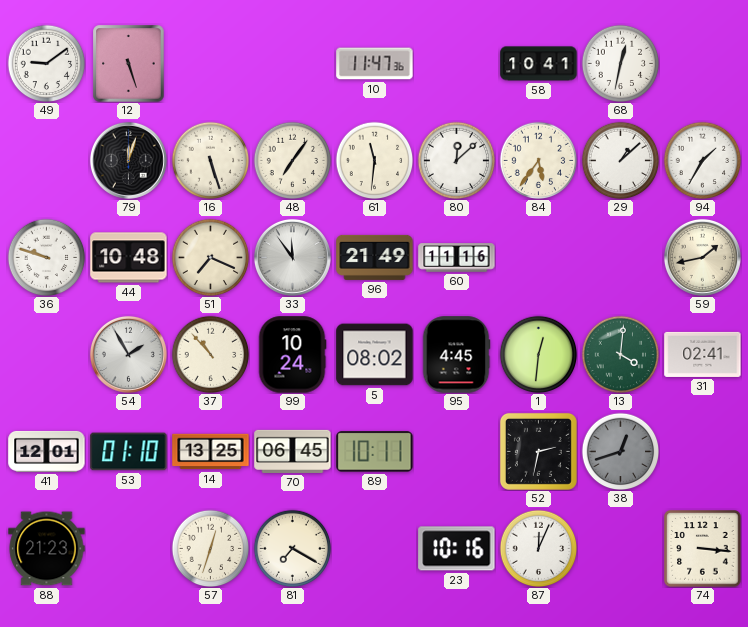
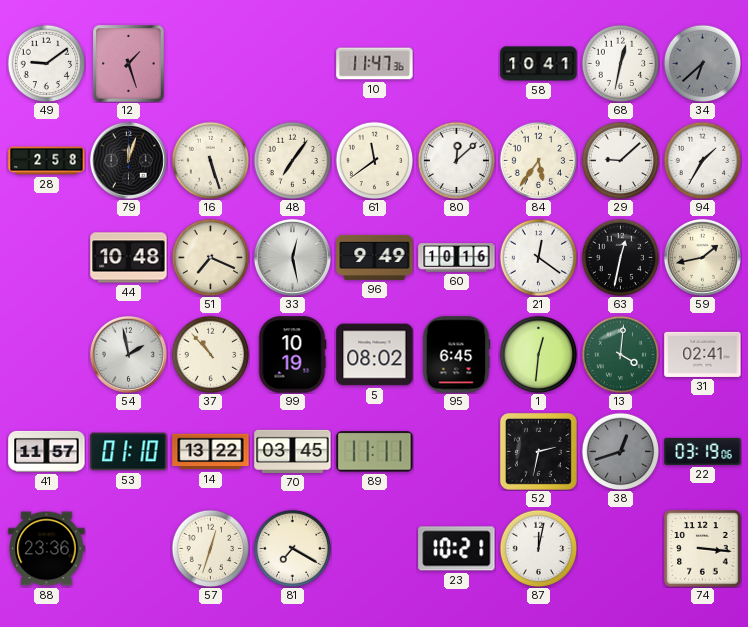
12: 5:27 -> 1:27 (129, 64)
34: none -> 6:38 (702, 63)
28: none -> 2:58 (47, 161)
61: 11:31 -> 11:39 (374, 160)
29: 1:08 -> 9:08 (620, 160)
36: 9:48 -> none (46, 257)
33: 11:54 -> 12:28 (292, 257)
96: 21:49 -> 9:49 (375, 257)
60: 11:16 -> 10:16 (457, 258)
21: none -> 12:21 (538, 257)
63: none -> 12:32 (620, 257)
54: 1:55 -> 1:58 (128, 354)
99: 10:24 -> 10:19 (292, 355)
95: 4:45 -> 6:45 (456, 355)
41: 12:01 -> 11:57 (47, 451)
14: 13:25 -> 13:22 (211, 452)
70: 06:45 -> 03:45 (293, 451)
89: 10:11 -> 11:11 (375, 452)
22: none -> 03:19 (703, 451)
88: 21:23 -> 23:36 (47, 549)
23: 10:16 -> 10:21 (457, 549)
87: 12:04 -> 12:02 (538, 548)
